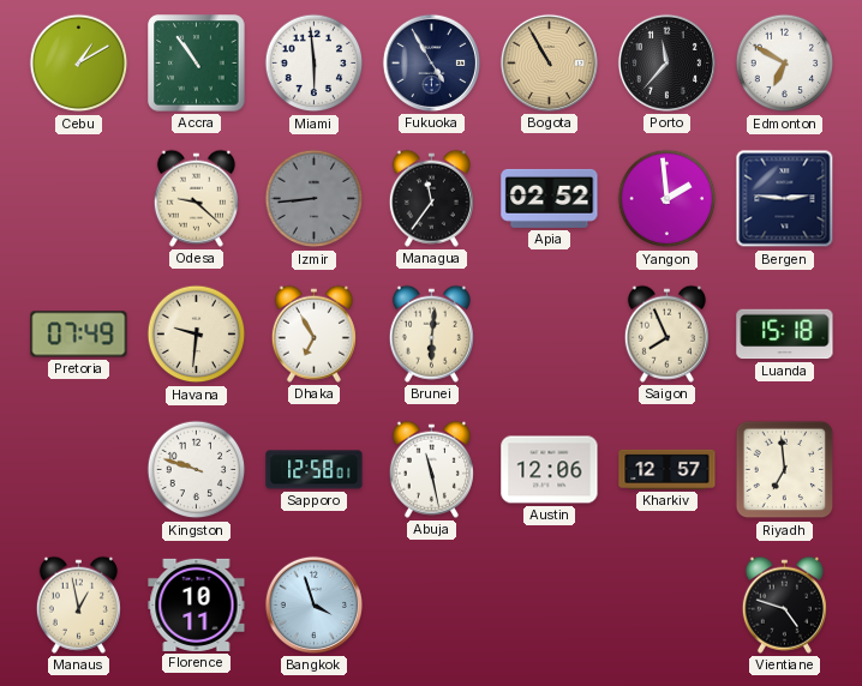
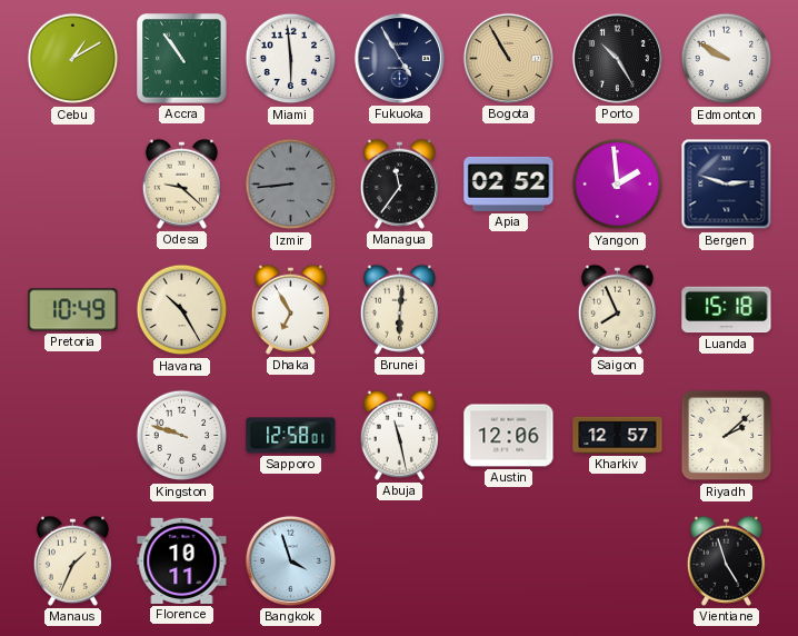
Porto: 11:37 -> 10:25 (617, 58)
Edmonton: 6:50 -> 9:50 (727, 59)
Bergen: 2:46 -> 2:48 (727, 185)
Pretoria: 07:49 -> 10:49 (73, 310)
Havana: 9:31 -> 10:25 (182, 310)
Riyadh: 6:59 -> 2:08 (727, 436)
Manaus: 12:58 -> 1:34 (72, 560)
Vientiane: 4:48 -> 4:57 (726, 560)
